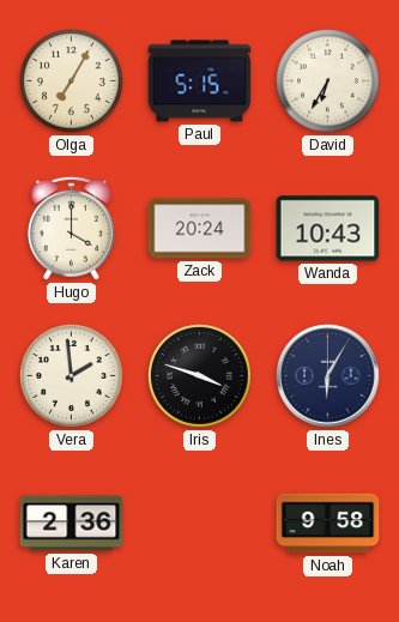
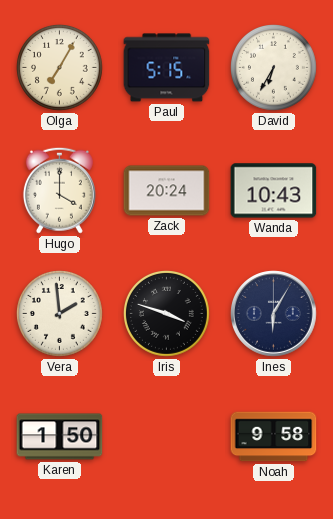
Karen: 2:36 -> 1:50 (60, 437)
